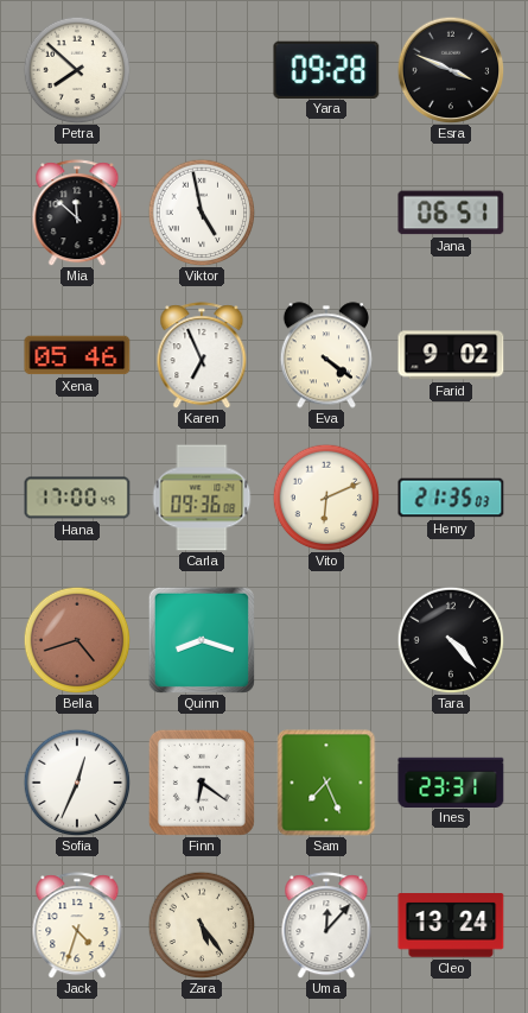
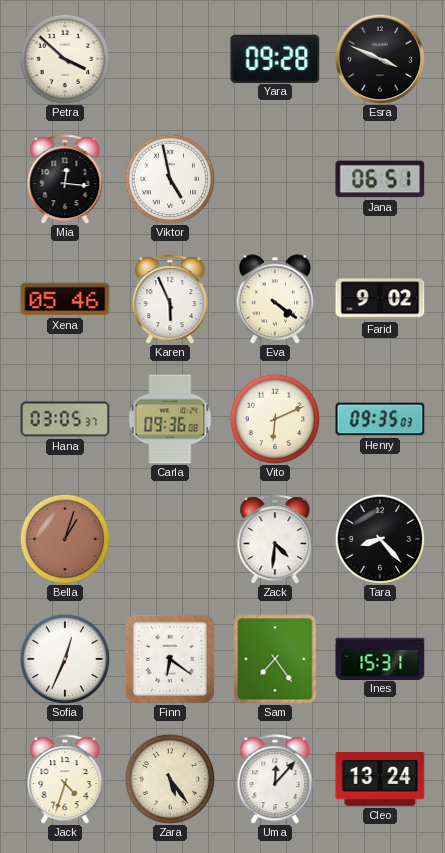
Petra: 7:52 -> 3:52 (65, 59)
Mia: 11:52 -> 12:16 (65, 179)
Karen: 6:56 -> 5:56 (170, 299)
Hana: 17:00 -> 03:05 (65, 419)
Henry: 21:35 -> 09:35 (380, 419)
Bella: 4:42 -> 1:03 (65, 539)
Quinn: 8:18 -> none (202, 640)
Zack: none -> 4:31 (275, 539)
Tara: 4:23 -> 8:23 (380, 539)
Sam: 7:26 -> 7:24 (275, 659)
Ines: 23:31 -> 15:31 (380, 658)
